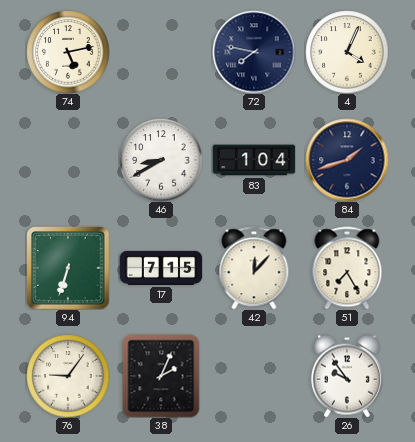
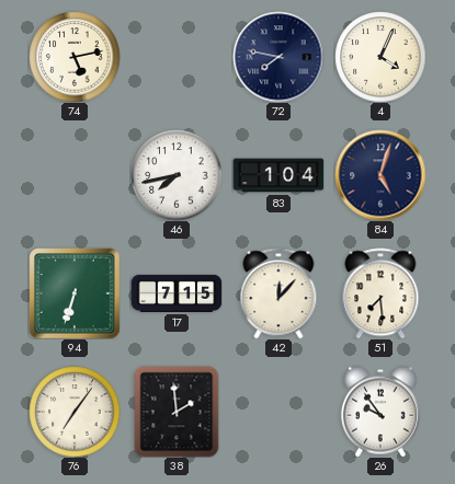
46: 8:40 -> 7:43 (177, 175)
84: 1:42 -> 5:03 (380, 175)
51: 7:25 -> 7:29 (380, 293)
76: 9:06 -> 7:06 (75, 412)
38: 2:04 -> 1:59 (177, 412)
